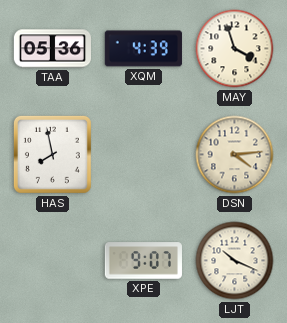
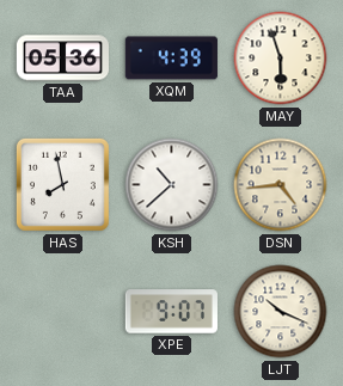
MAY: 3:57 -> 5:57 (281, 59)
KSH: none -> 10:38 (172, 185)
DSN: 4:14 -> 4:44 (281, 185)
